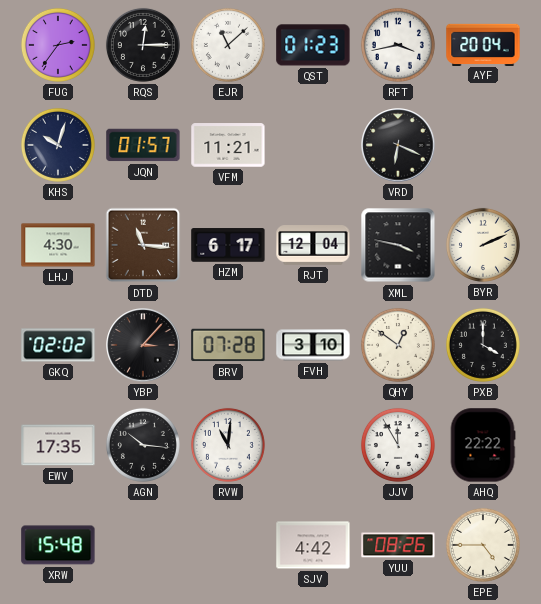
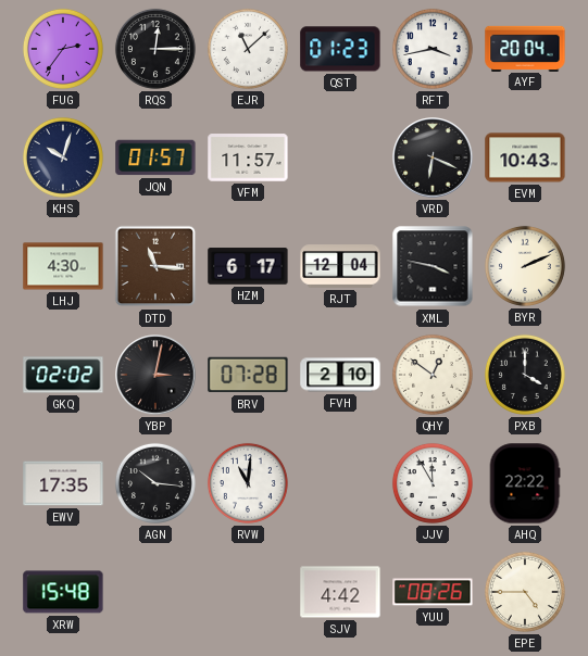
VFM: 11:21 -> 11:57 (248, 157)
EVM: none -> 10:43 (525, 157)
YBP: 3:07 -> 3:02 (155, 375)
FVH: 3:10 -> 2:10 (340, 375)
